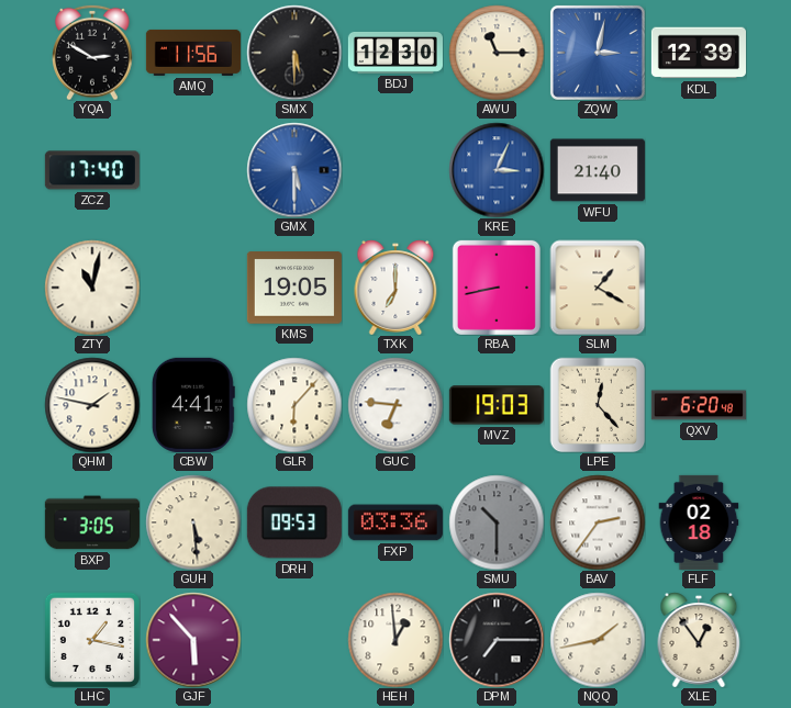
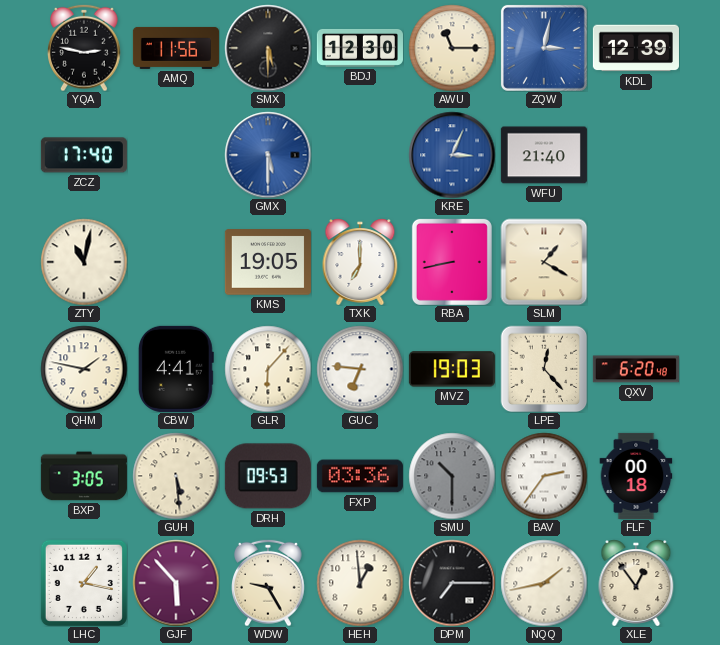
YQA: 2:50 -> 2:47 (85, 48)
FLF: 02:18 -> 00:18 (636, 476)
WDW: none -> 9:25 (269, 583)
